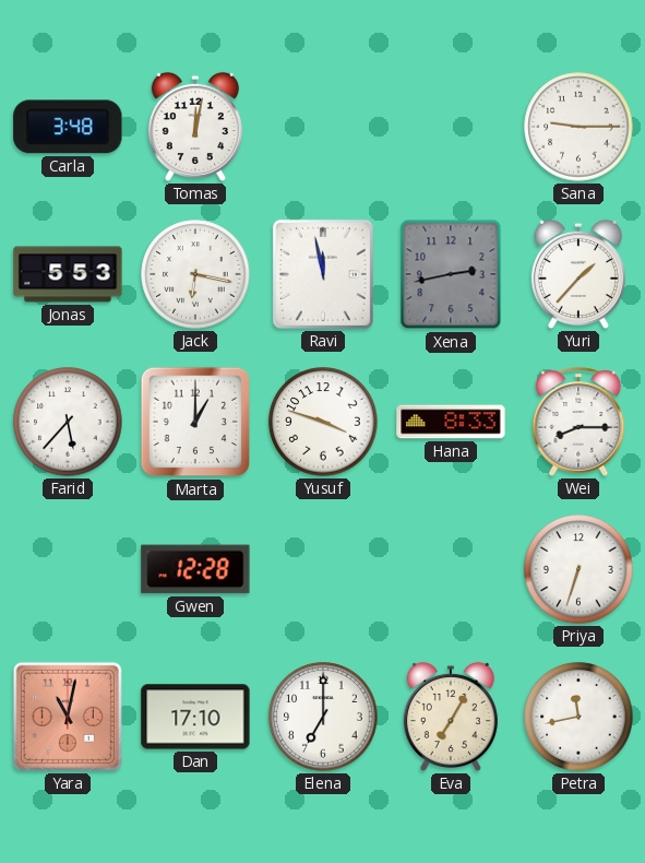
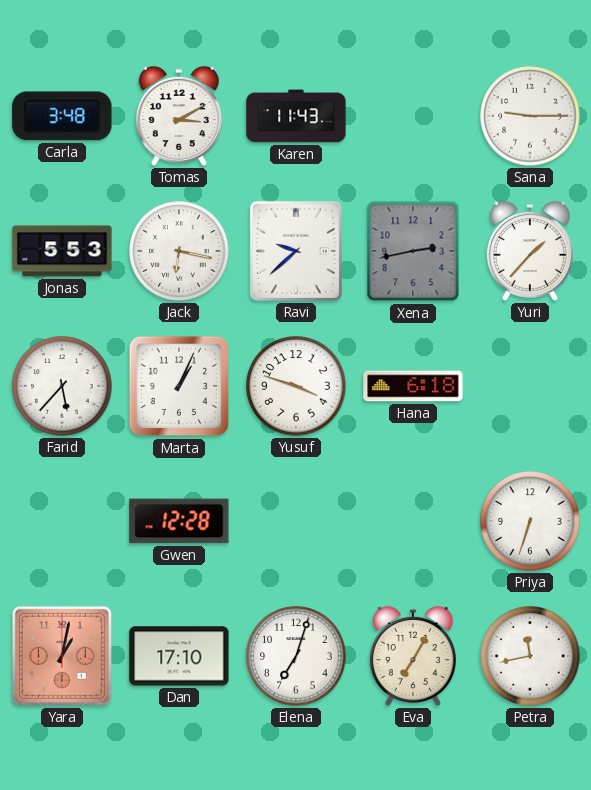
Tomas: 12:02 -> 3:10 (179, 116)
Karen: none -> 11:43 (296, 116)
Ravi: 11:58 -> 9:38 (296, 251)
Marta: 1:00 -> 1:04 (179, 386)
Hana: 8:33 -> 6:18 (413, 386)
Wei: 8:15 -> none (578, 422)
Yara: 11:02 -> 1:02 (62, 656)
Elena: 7:00 -> 7:03 (296, 656)
